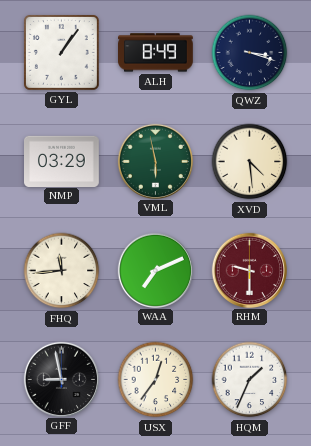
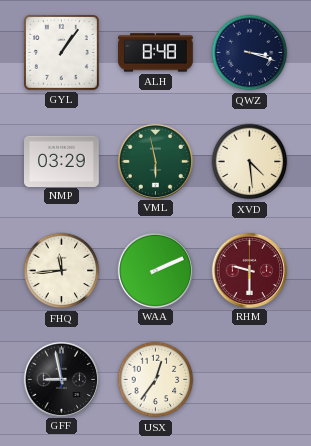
ALH: 8:49 -> 8:48 (156, 53)
WAA: 7:11 -> 2:11 (155, 270)
HQM: 1:34 -> none (250, 380)
